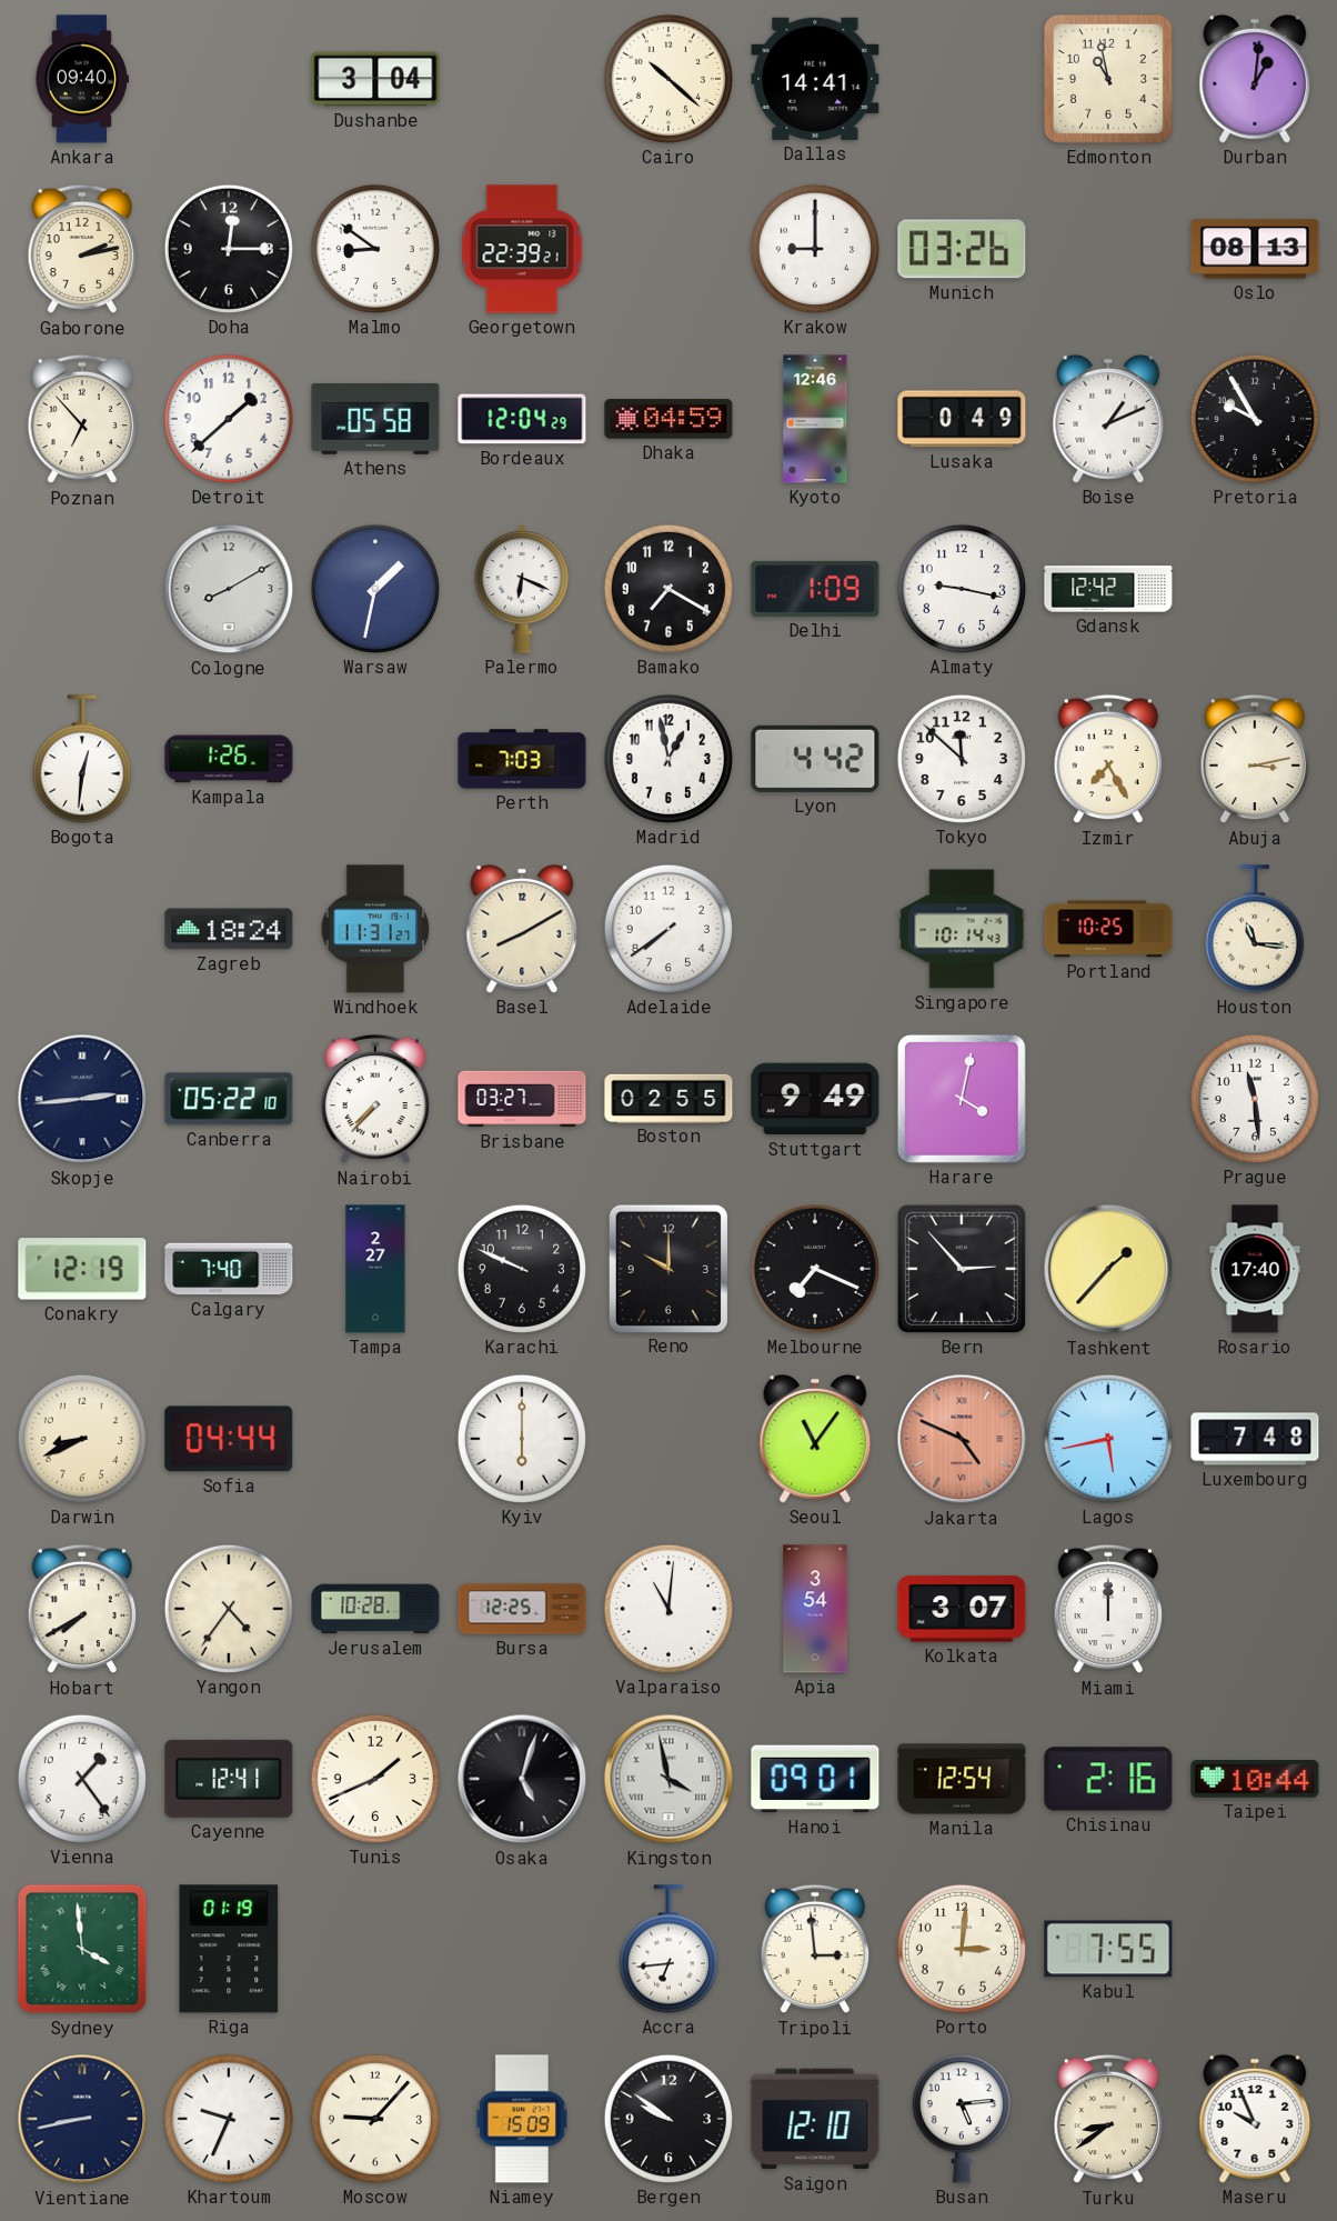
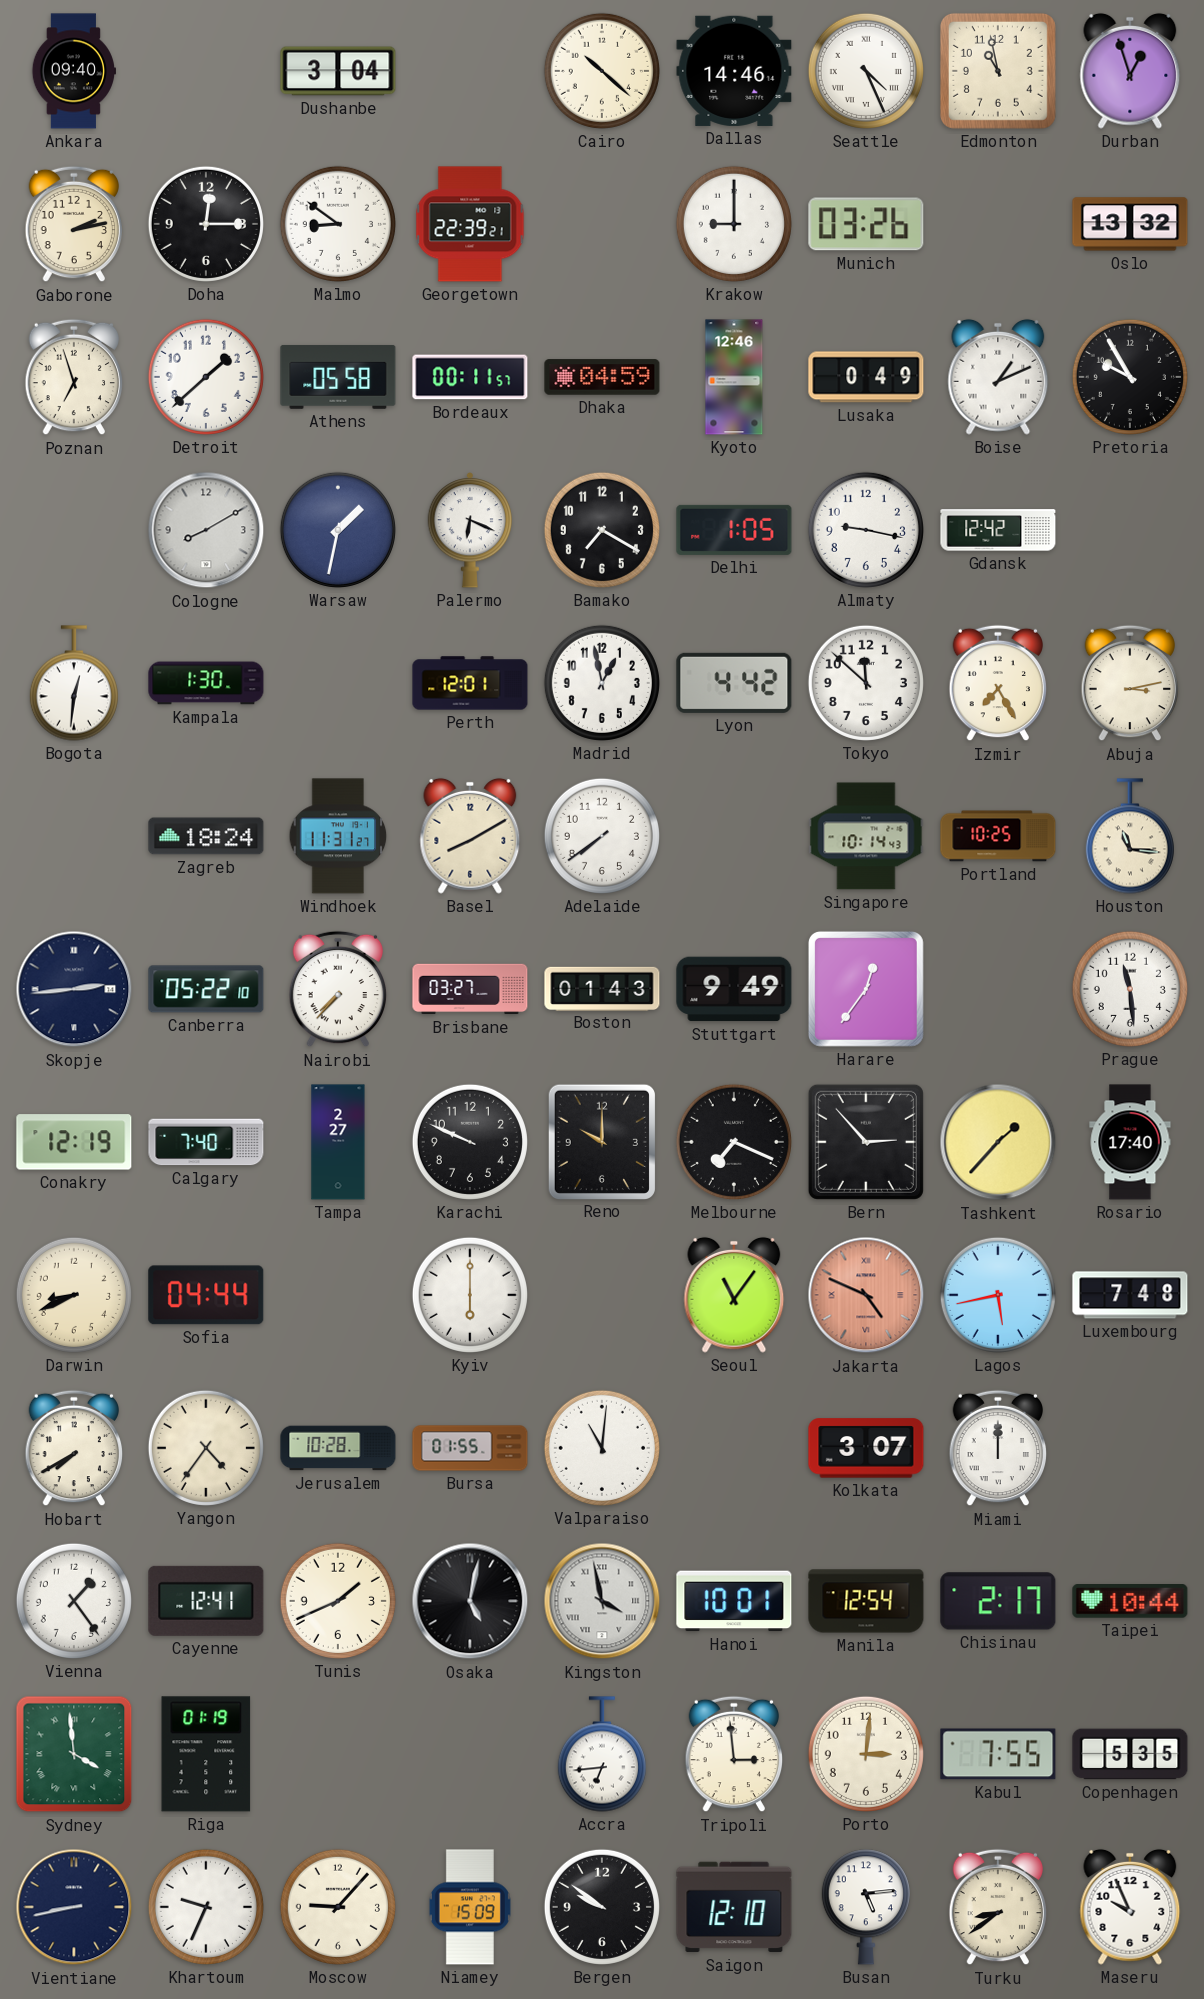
Dallas: 14:41 -> 14:46 (734, 71)
Seattle: none -> 4:26 (866, 71)
Durban: 1:01 -> 12:57 (1130, 71)
Oslo: 08:13 -> 13:32 (1130, 224)
Poznan: 6:53 -> 6:57 (74, 377)
Bordeaux: 12:04 -> 00:11 (470, 377)
Delhi: 1:09 -> 1:05 (734, 530)
Kampala: 1:26 -> 1:30 (206, 683)
Perth: 7:03 -> 12:01 (470, 683)
Boston: 02:55 -> 01:43 (602, 988)
Harare: 4:02 -> 12:36 (866, 989)
Bursa: 12:25 -> 01:55 (470, 1448)
Apia: 3:54 -> none (815, 1609)
Osaka: 5:03 -> 5:02 (470, 1601)
Hanoi: 09:01 -> 10:01 (734, 1601)
Chisinau: 2:16 -> 2:17 (998, 1601)
Copenhagen: none -> 5:35 (1130, 1754)
